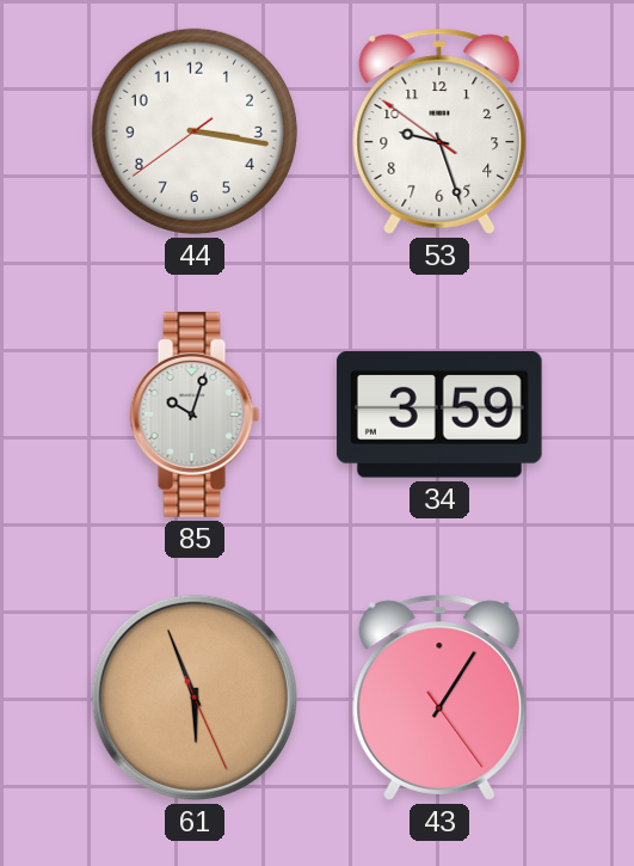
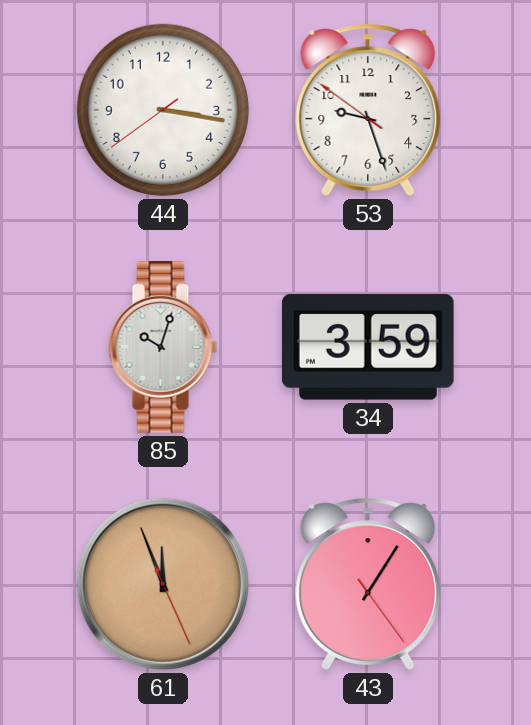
61: 5:56 -> 11:56 (163, 584)
